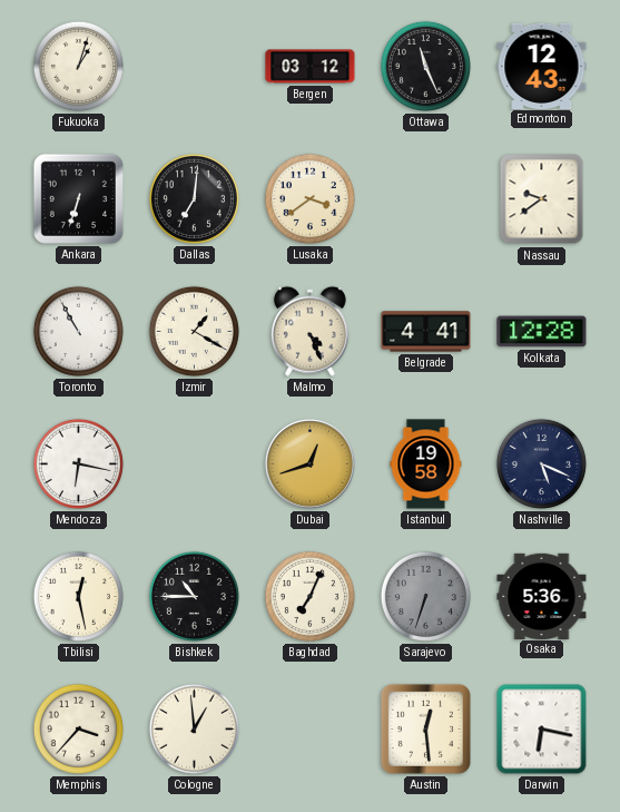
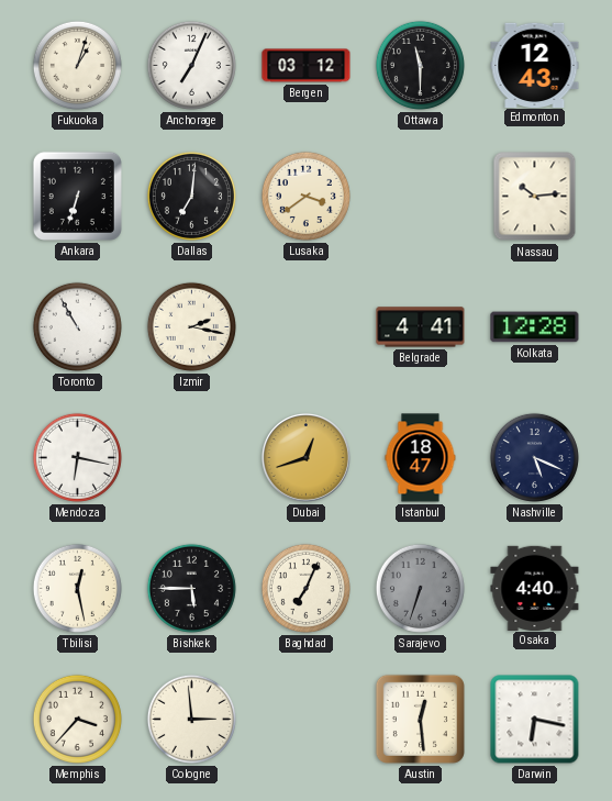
Anchorage: none -> 7:04 (191, 65)
Ottawa: 11:26 -> 11:30 (420, 65)
Nassau: 9:39 -> 10:14 (535, 197)
Izmir: 1:20 -> 2:17 (191, 326)
Malmo: 4:26 -> none (309, 331)
Istanbul: 19:58 -> 18:47 (421, 458)
Bishkek: 10:45 -> 5:45 (191, 588)
Osaka: 5:36 -> 4:40 (535, 588)
Cologne: 12:59 -> 2:59 (191, 719)
